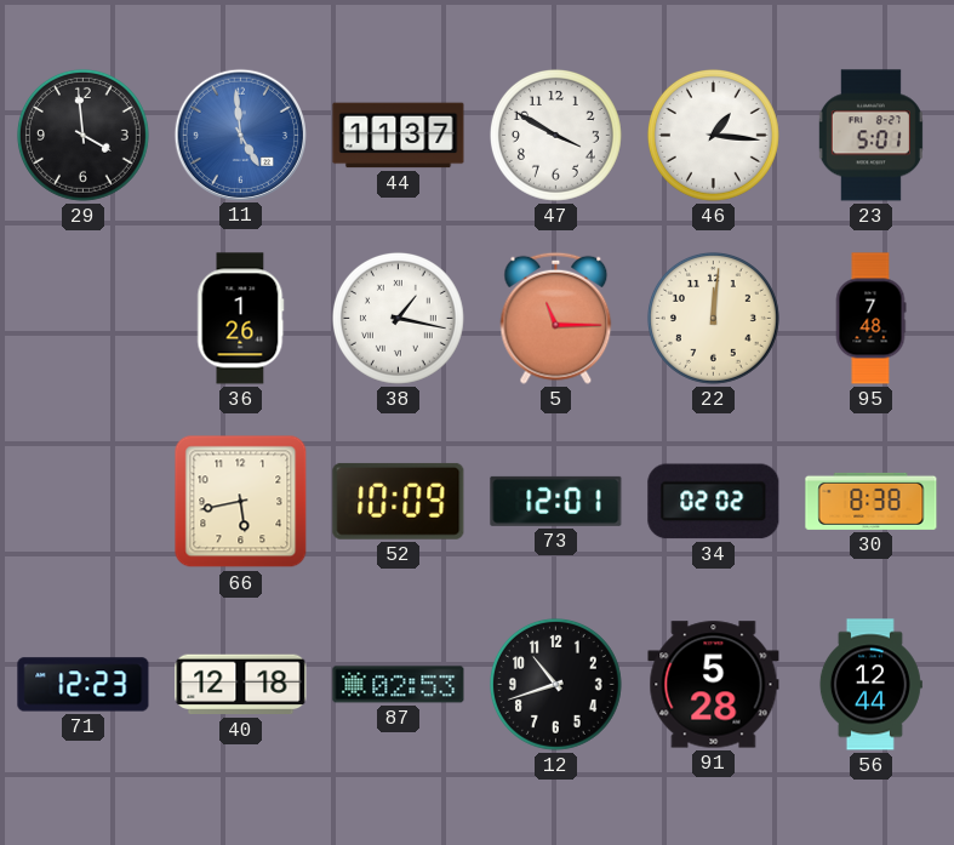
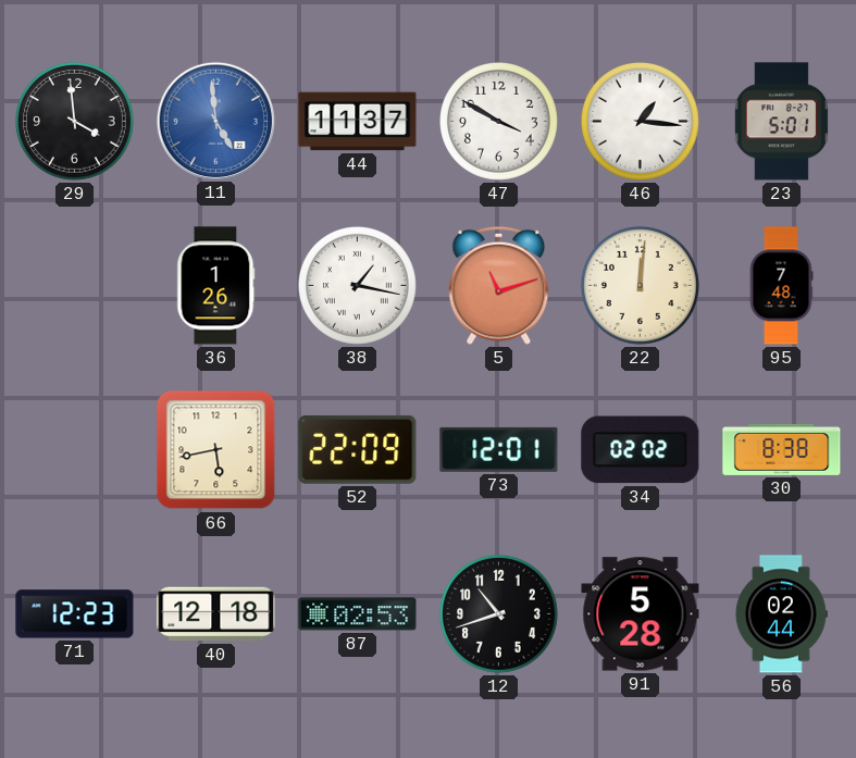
5: 11:15 -> 11:12 (499, 285)
52: 10:09 -> 22:09 (358, 449)
56: 12:44 -> 02:44 (781, 614)
